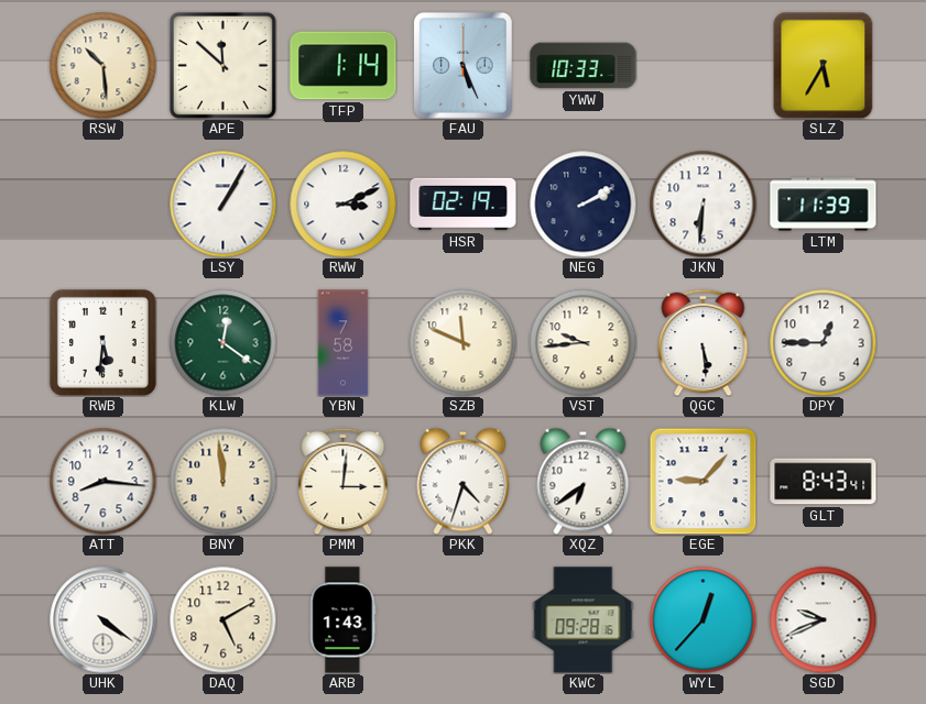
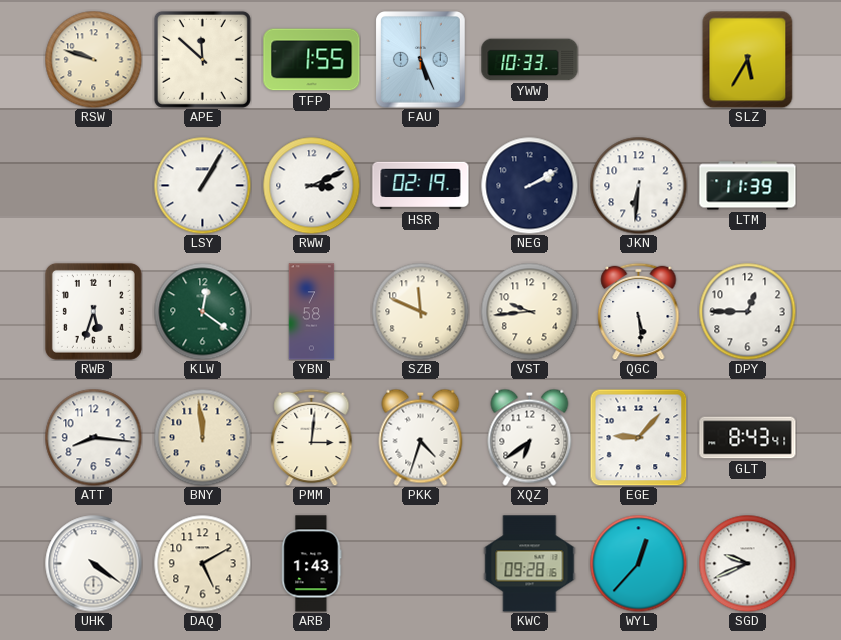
RSW: 10:29 -> 9:48 (93, 59)
TFP: 1:14 -> 1:55 (312, 60)
RWB: 5:31 -> 5:33 (93, 311)
